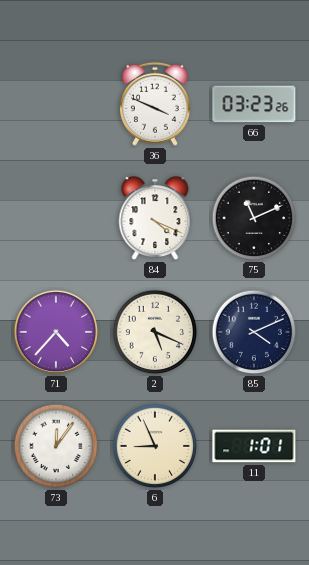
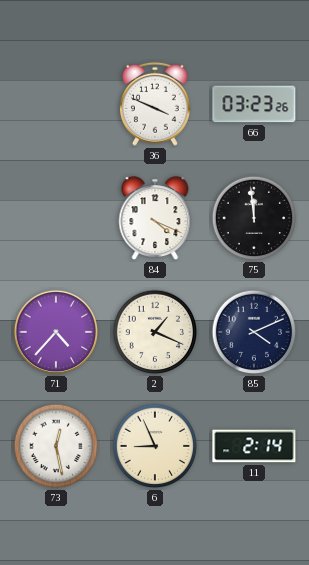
75: 11:11 -> 11:59 (254, 218)
2: 5:19 -> 1:19 (155, 332)
73: 12:06 -> 12:28 (56, 446)
11: 1:01 -> 2:14 (254, 446)
